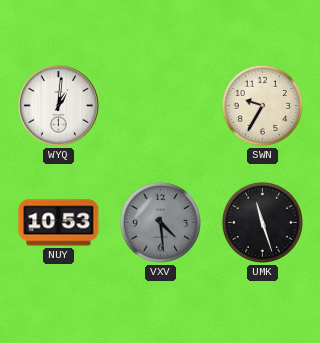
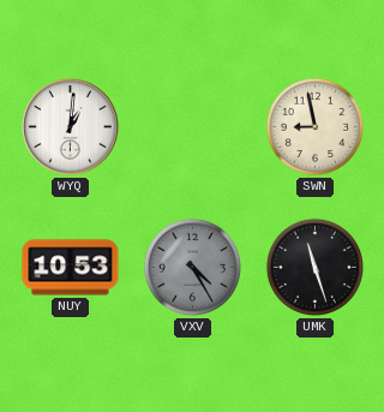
SWN: 9:35 -> 8:58 (314, 126)
VXV: 4:29 -> 4:25 (192, 267)
